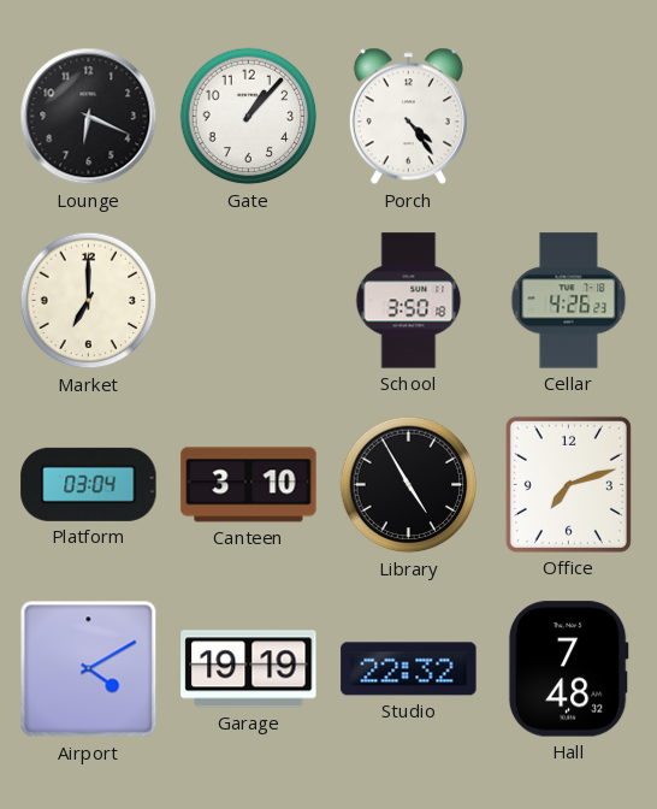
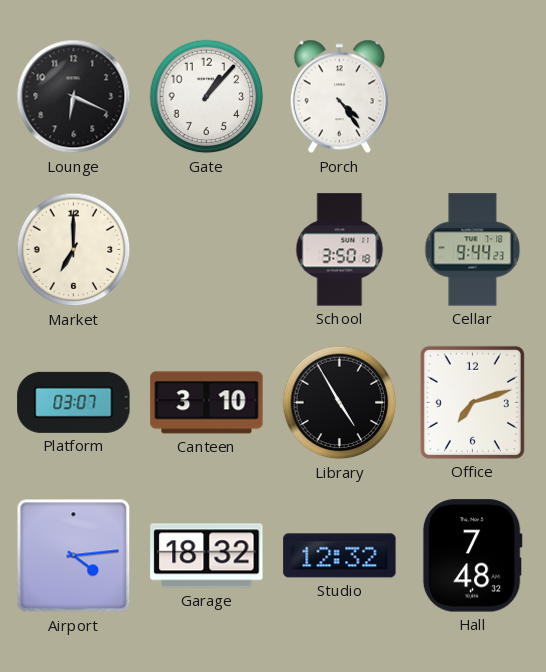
Cellar: 4:26 -> 9:44 (473, 250)
Platform: 03:04 -> 03:07 (74, 402)
Airport: 4:10 -> 4:14 (74, 556)
Garage: 19:19 -> 18:32 (207, 556)
Studio: 22:32 -> 12:32 (340, 556)
